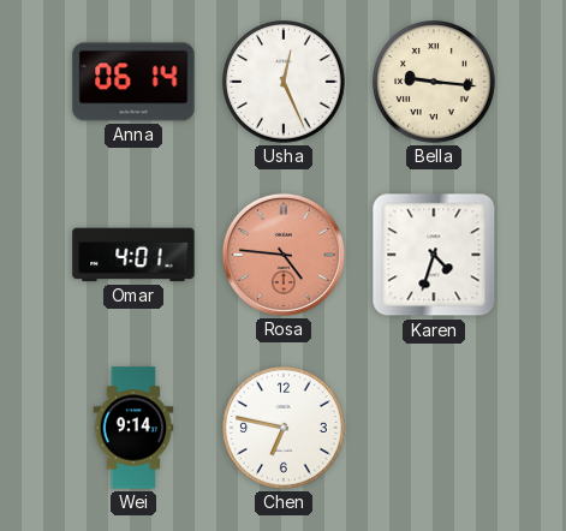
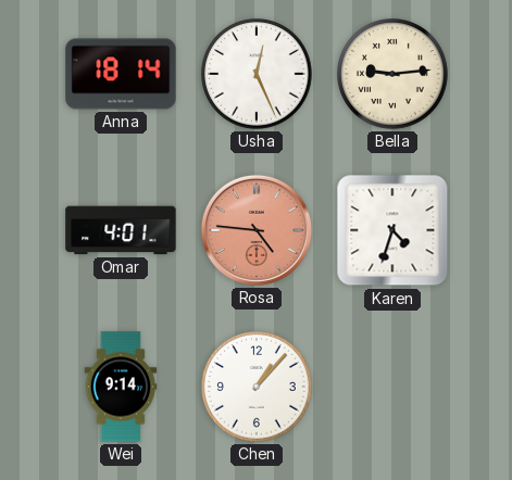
Anna: 06:14 -> 18:14 (121, 74)
Bella: 9:16 -> 9:14 (394, 75)
Chen: 6:47 -> 1:07 (258, 388)
